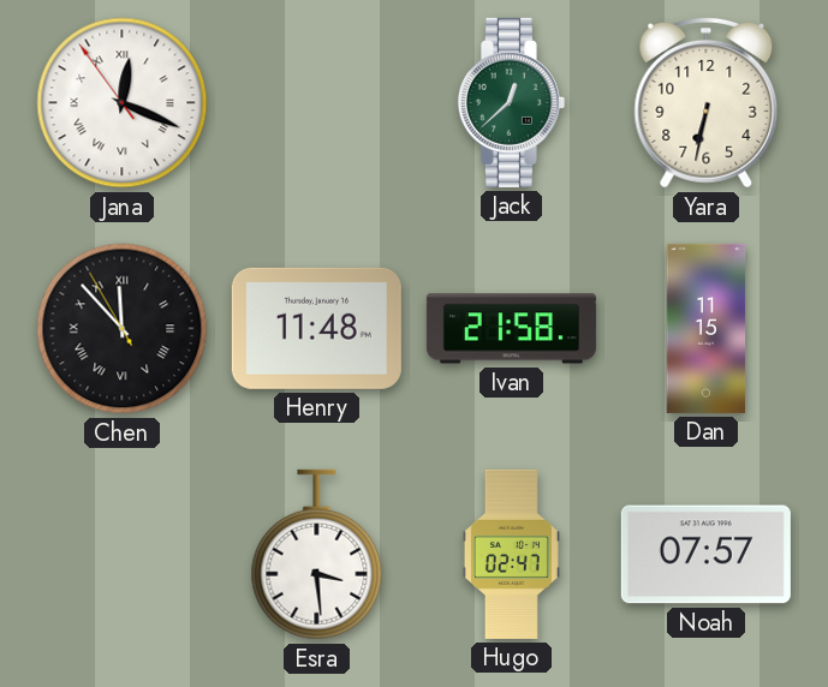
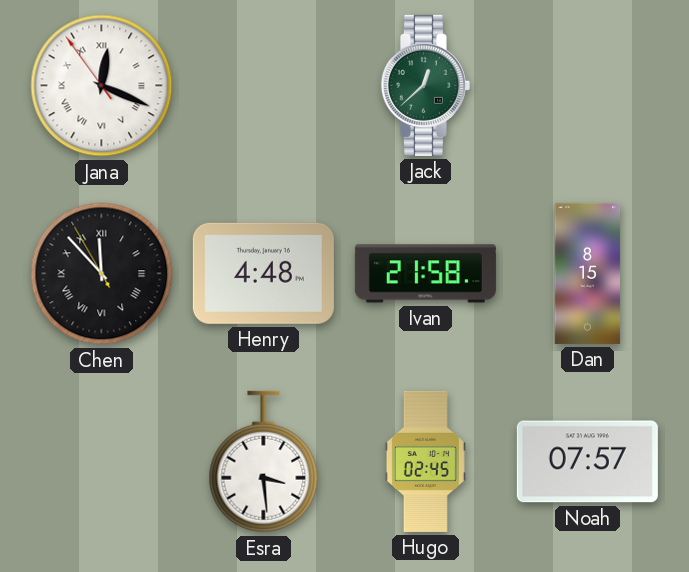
Yara: 6:32 -> none (707, 102)
Henry: 11:48 -> 4:48 (263, 273)
Dan: 11:15 -> 8:15 (588, 273)
Hugo: 02:47 -> 02:45 (425, 461)
